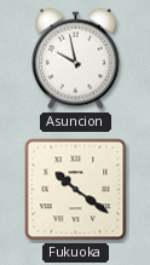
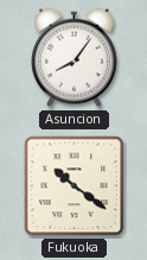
Asuncion: 9:58 -> 8:06 (75, 58)
